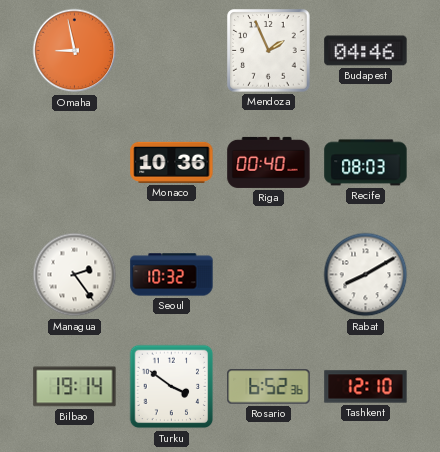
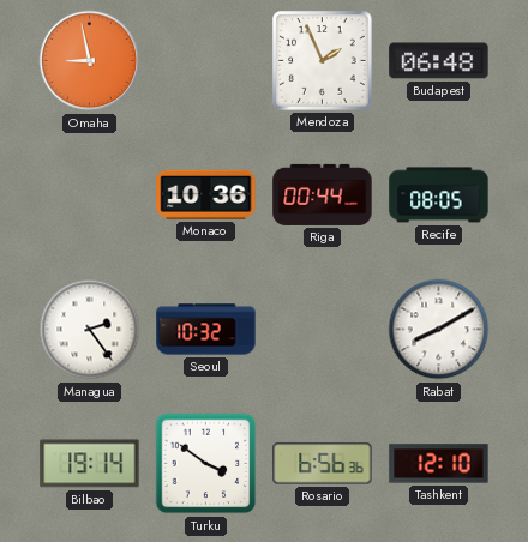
Budapest: 04:46 -> 06:48 (439, 61)
Riga: 00:40 -> 00:44 (323, 194)
Recife: 08:03 -> 08:05 (439, 195)
Rosario: 6:52 -> 6:56 (323, 464)
